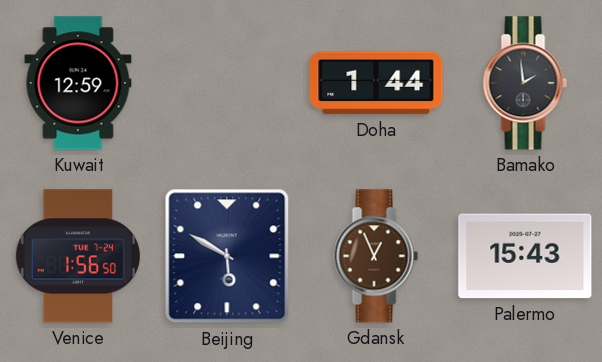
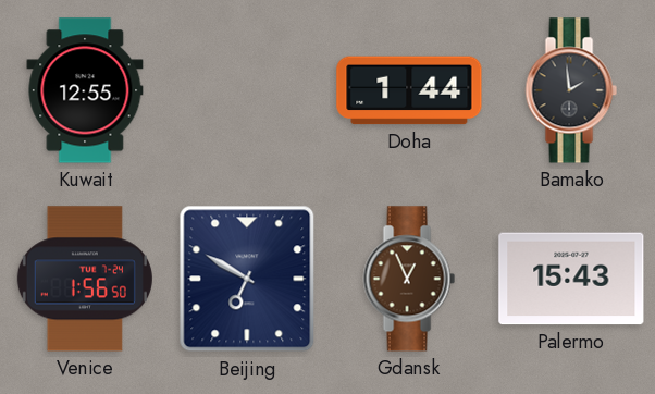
Kuwait: 12:59 -> 12:55 (85, 90)
Beijing: 5:50 -> 6:50 (247, 279)
